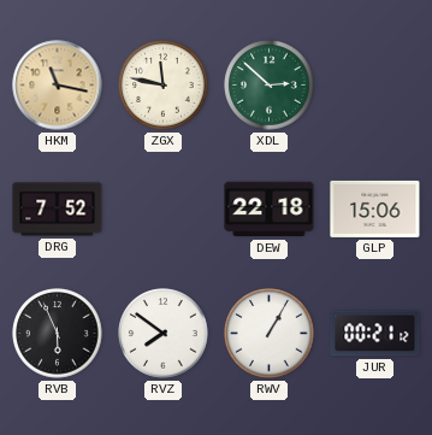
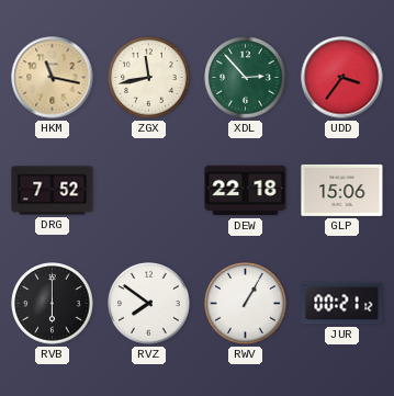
ZGX: 11:47 -> 11:43 (149, 78)
XDL: 2:52 -> 2:53 (246, 78)
UDD: none -> 3:36 (342, 78)
RVB: 5:56 -> 6:00 (53, 304)
